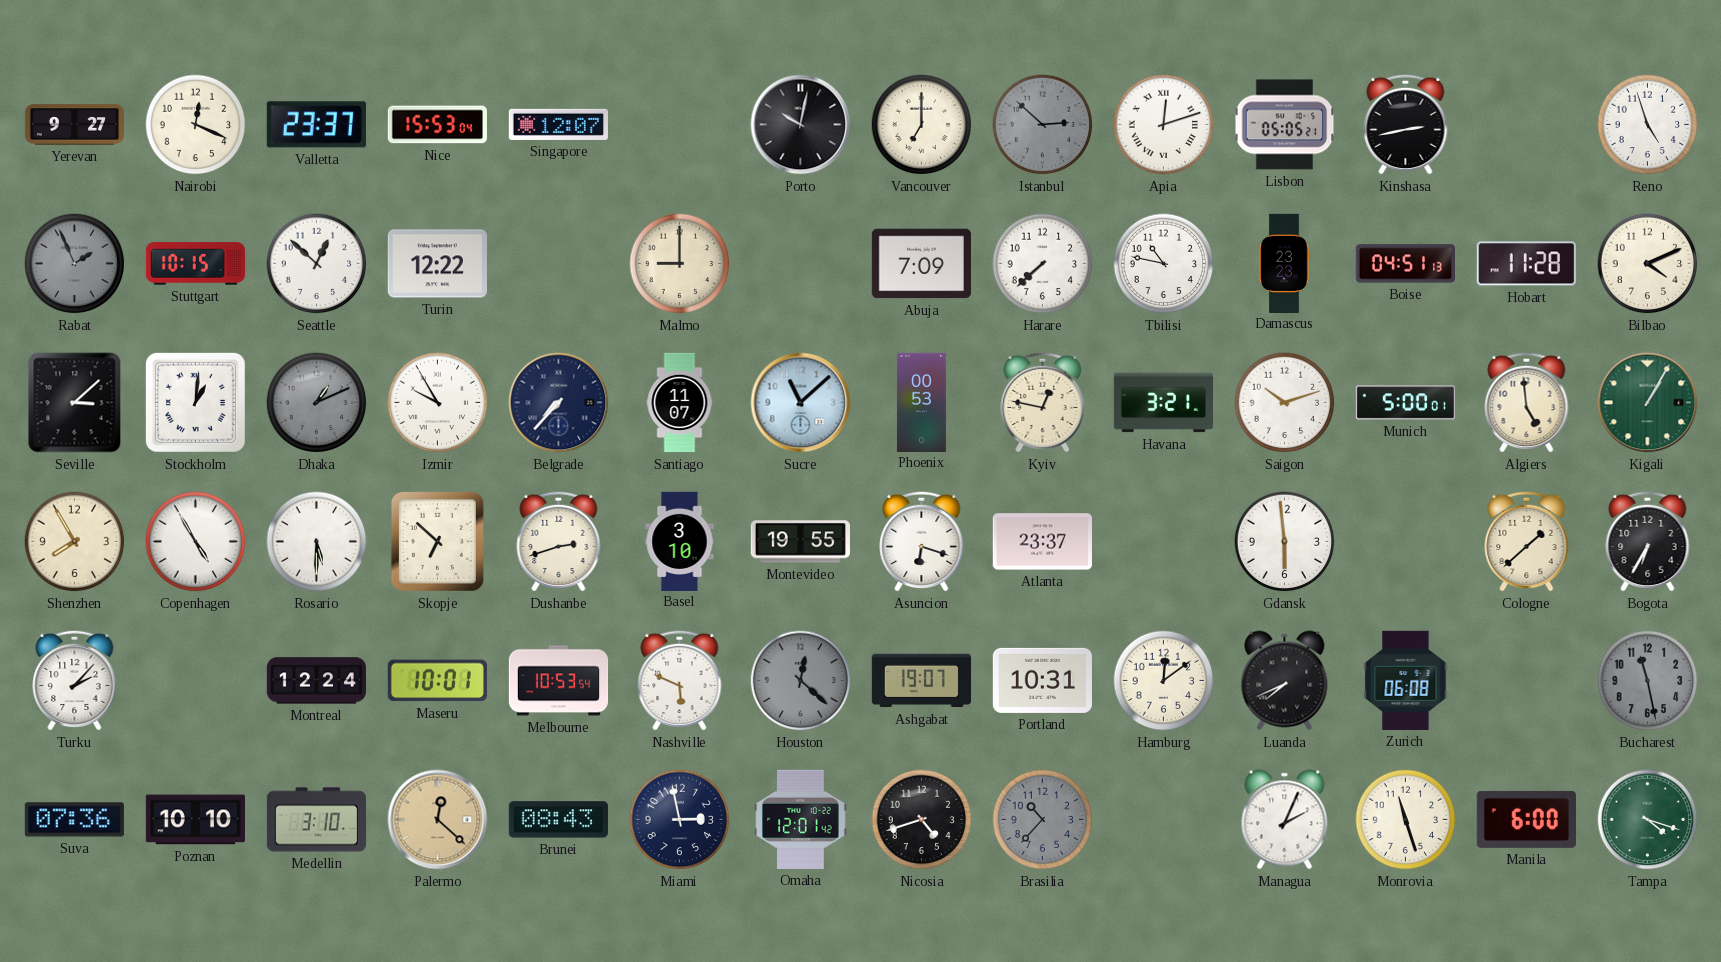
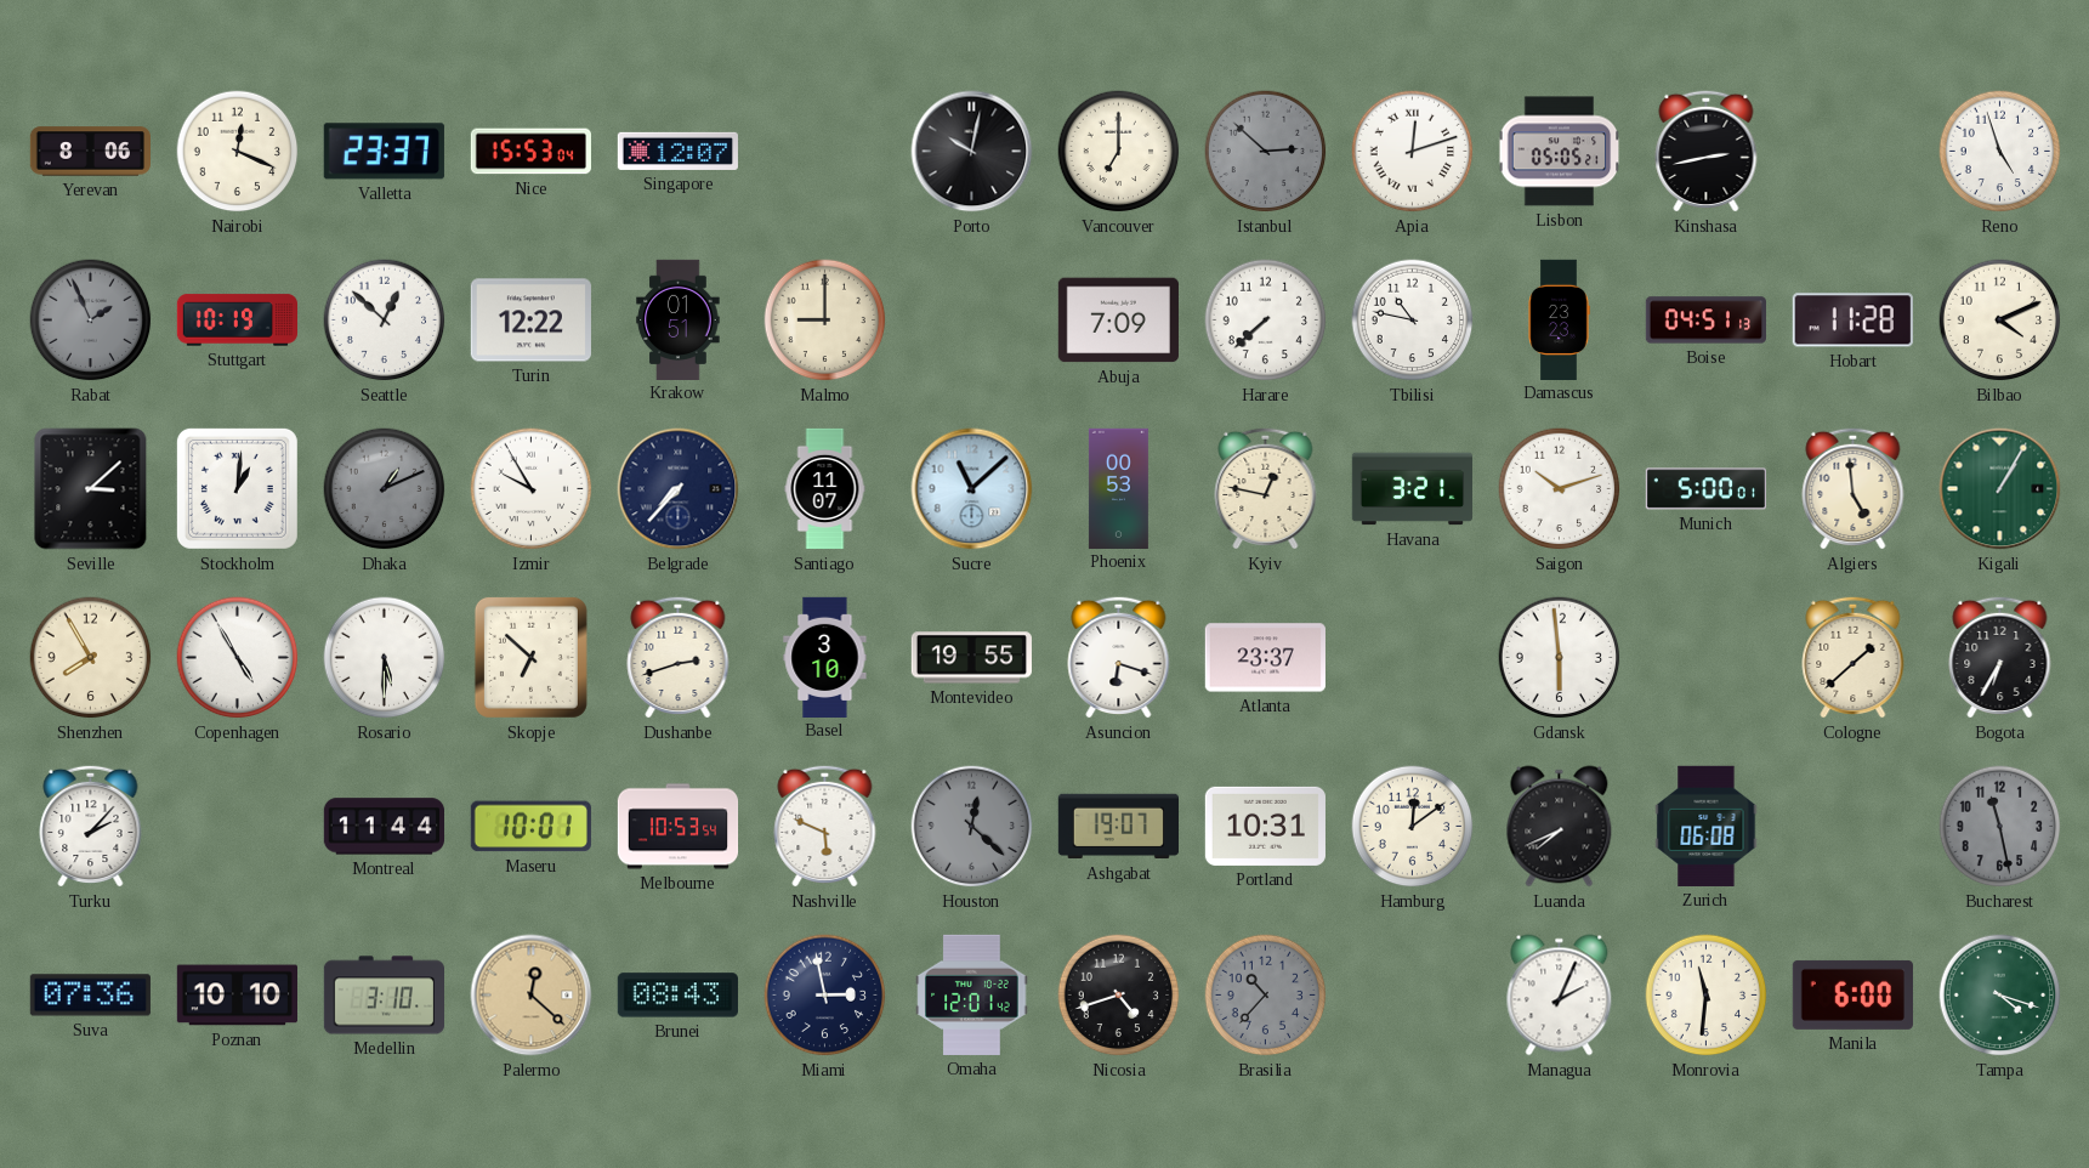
Yerevan: 9:27 -> 8:06 (90, 152)
Stuttgart: 10:15 -> 10:19 (237, 321)
Krakow: none -> 01:51 (679, 319)
Montreal: 12:24 -> 11:44 (384, 827)
Monrovia: 11:27 -> 11:31 (1707, 996)
